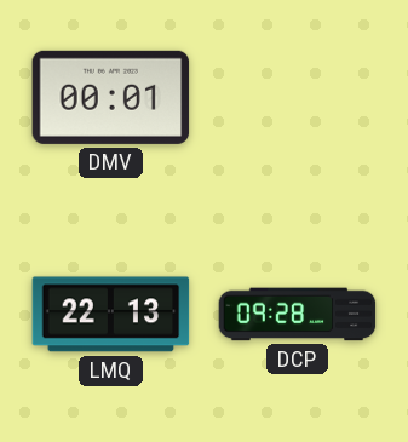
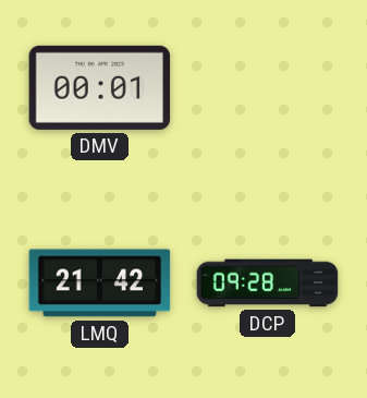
LMQ: 22:13 -> 21:42 (100, 284)
